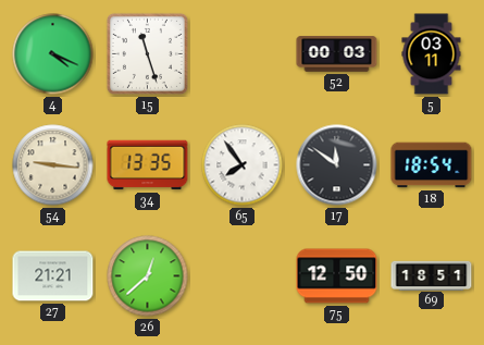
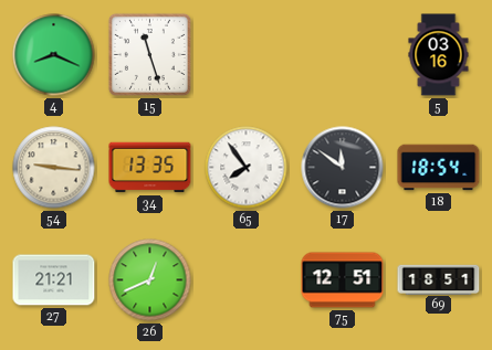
4: 4:19 -> 8:19 (54, 55)
52: 00:03 -> none (337, 54)
5: 03:11 -> 03:16 (439, 55)
26: 12:38 -> 12:41 (150, 280)
75: 12:50 -> 12:51 (343, 280)
